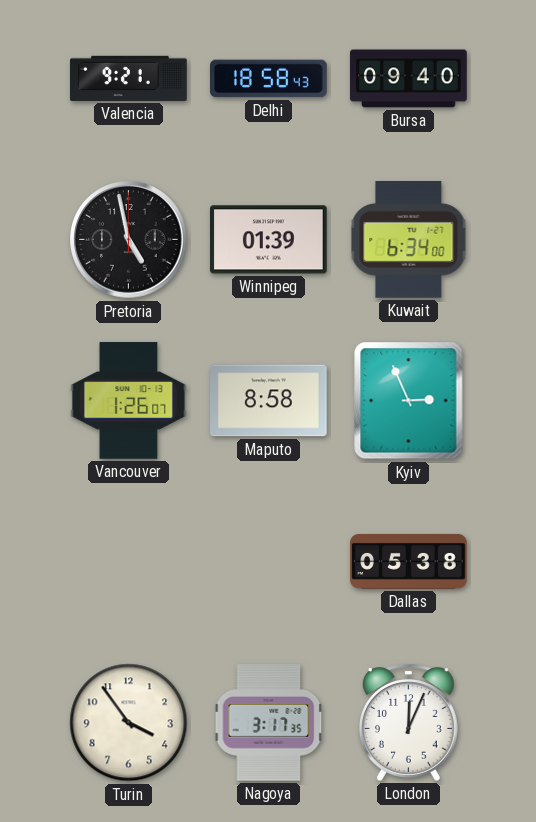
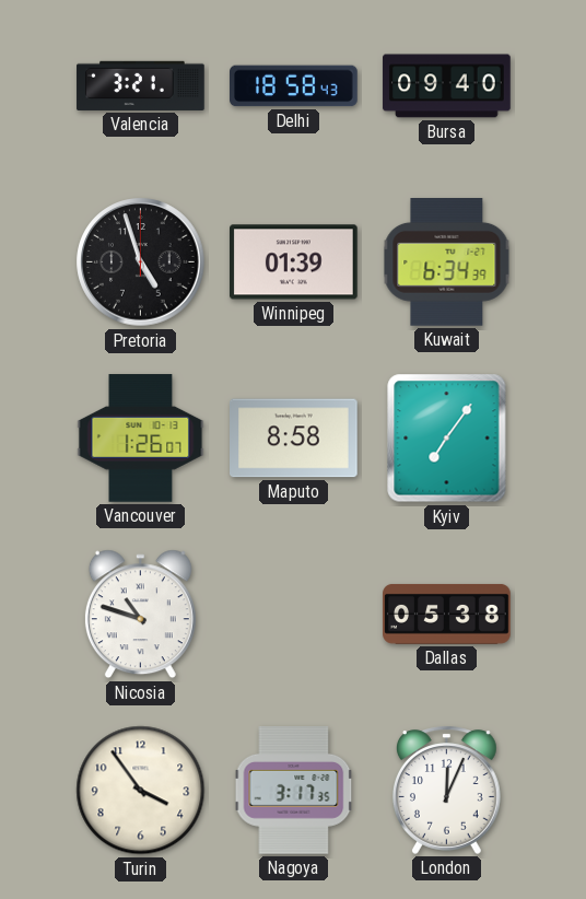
Valencia: 9:21 -> 3:21 (141, 85)
Pretoria: 4:58 -> 4:57 (141, 262)
Kuwait: 6:34:00 -> 6:34:39 (447, 262)
Kyiv: 2:56 -> 7:06 (447, 439)
Nicosia: none -> 10:48 (140, 615)
